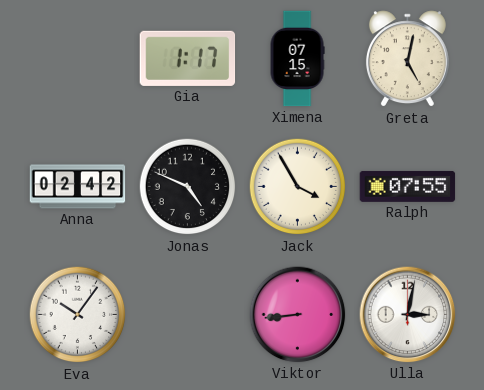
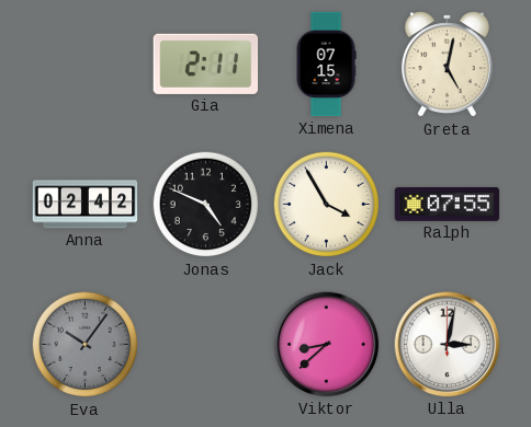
Gia: 1:17 -> 2:11 (206, 64)
Eva dial: white -> grey (86, 345)
Viktor: 8:44 -> 8:38 (327, 345)
